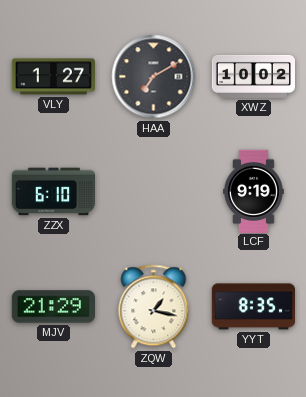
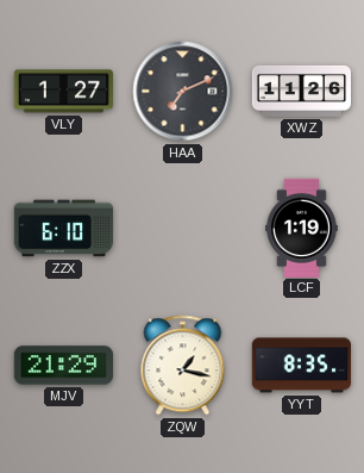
HAA: 7:10 -> 7:11 (183, 92)
XWZ: 10:02 -> 11:26 (301, 91)
LCF: 9:19 -> 1:19 (302, 228)
